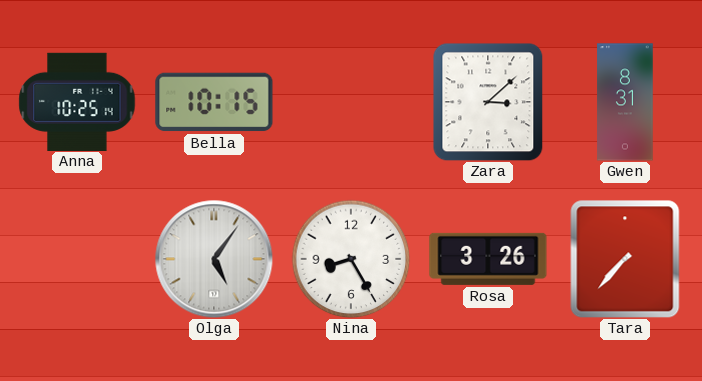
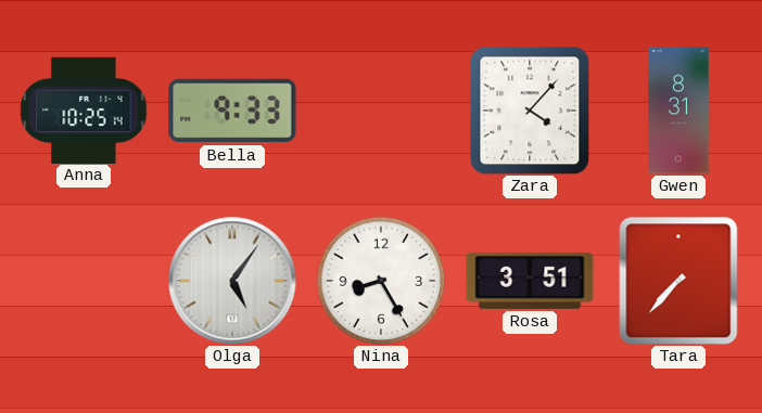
Bella: 10:15 -> 9:33 (232, 111)
Zara: 3:08 -> 4:07 (530, 111)
Rosa: 3:26 -> 3:51 (530, 281)
